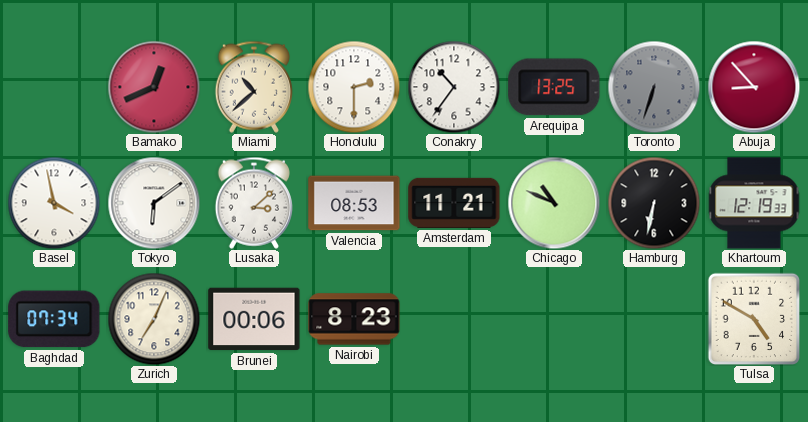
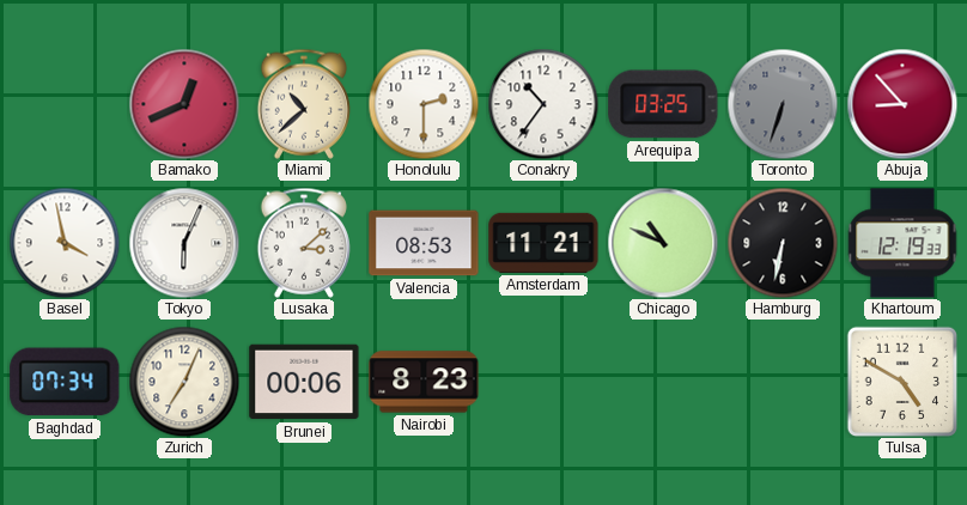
Arequipa: 13:25 -> 03:25 (663, 104)
Tokyo: 6:09 -> 6:04 (184, 243)
